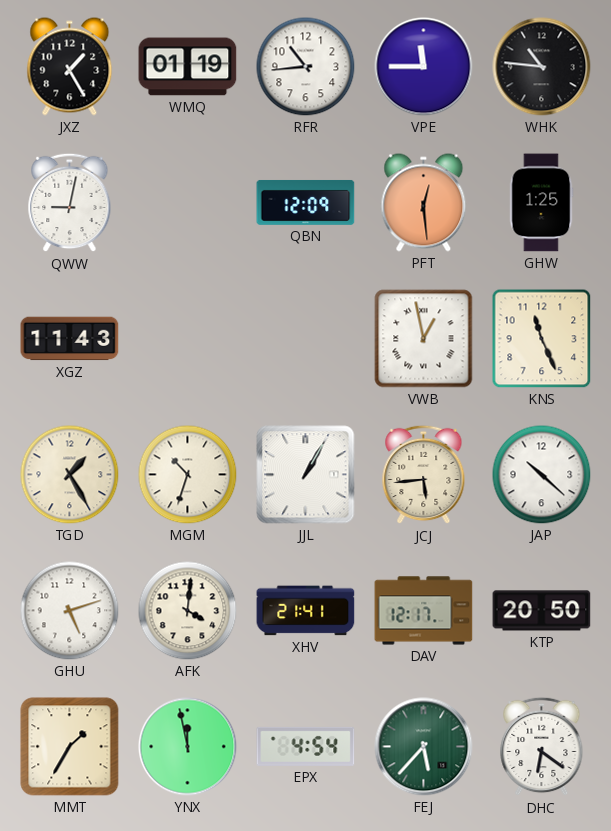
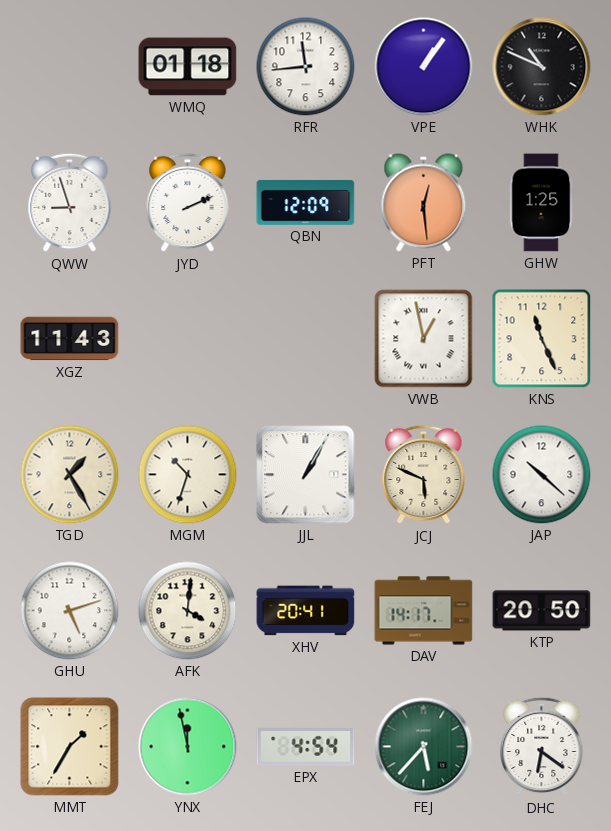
JXZ: 1:25 -> none (70, 67)
WMQ: 01:19 -> 01:18 (188, 67)
RFR: 10:44 -> 11:44 (306, 67)
VPE: 11:45 -> 1:06 (424, 67)
WHK: 10:46 -> 10:49 (542, 67)
QWW: 9:02 -> 8:57 (70, 203)
JYD: none -> 2:11 (188, 203)
JCJ: 5:44 -> 5:49 (424, 475)
XHV: 21:41 -> 20:41 (306, 611)
DAV: 12:17 -> 14:17 (424, 611)
